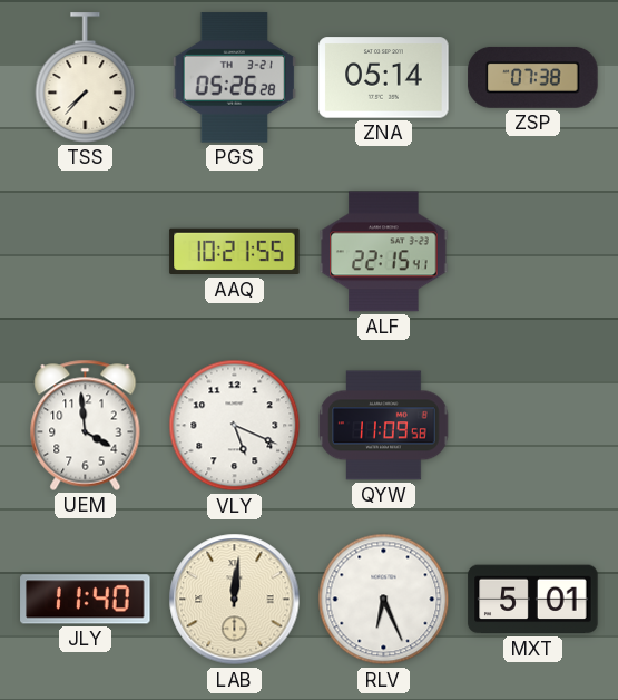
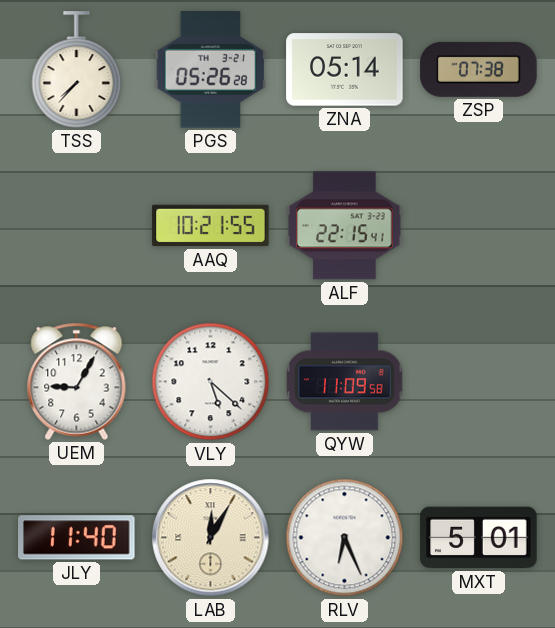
UEM: 3:59 -> 9:05 (77, 381)
VLY: 5:19 -> 5:22 (211, 382)
LAB: 12:01 -> 12:05 (211, 538)
